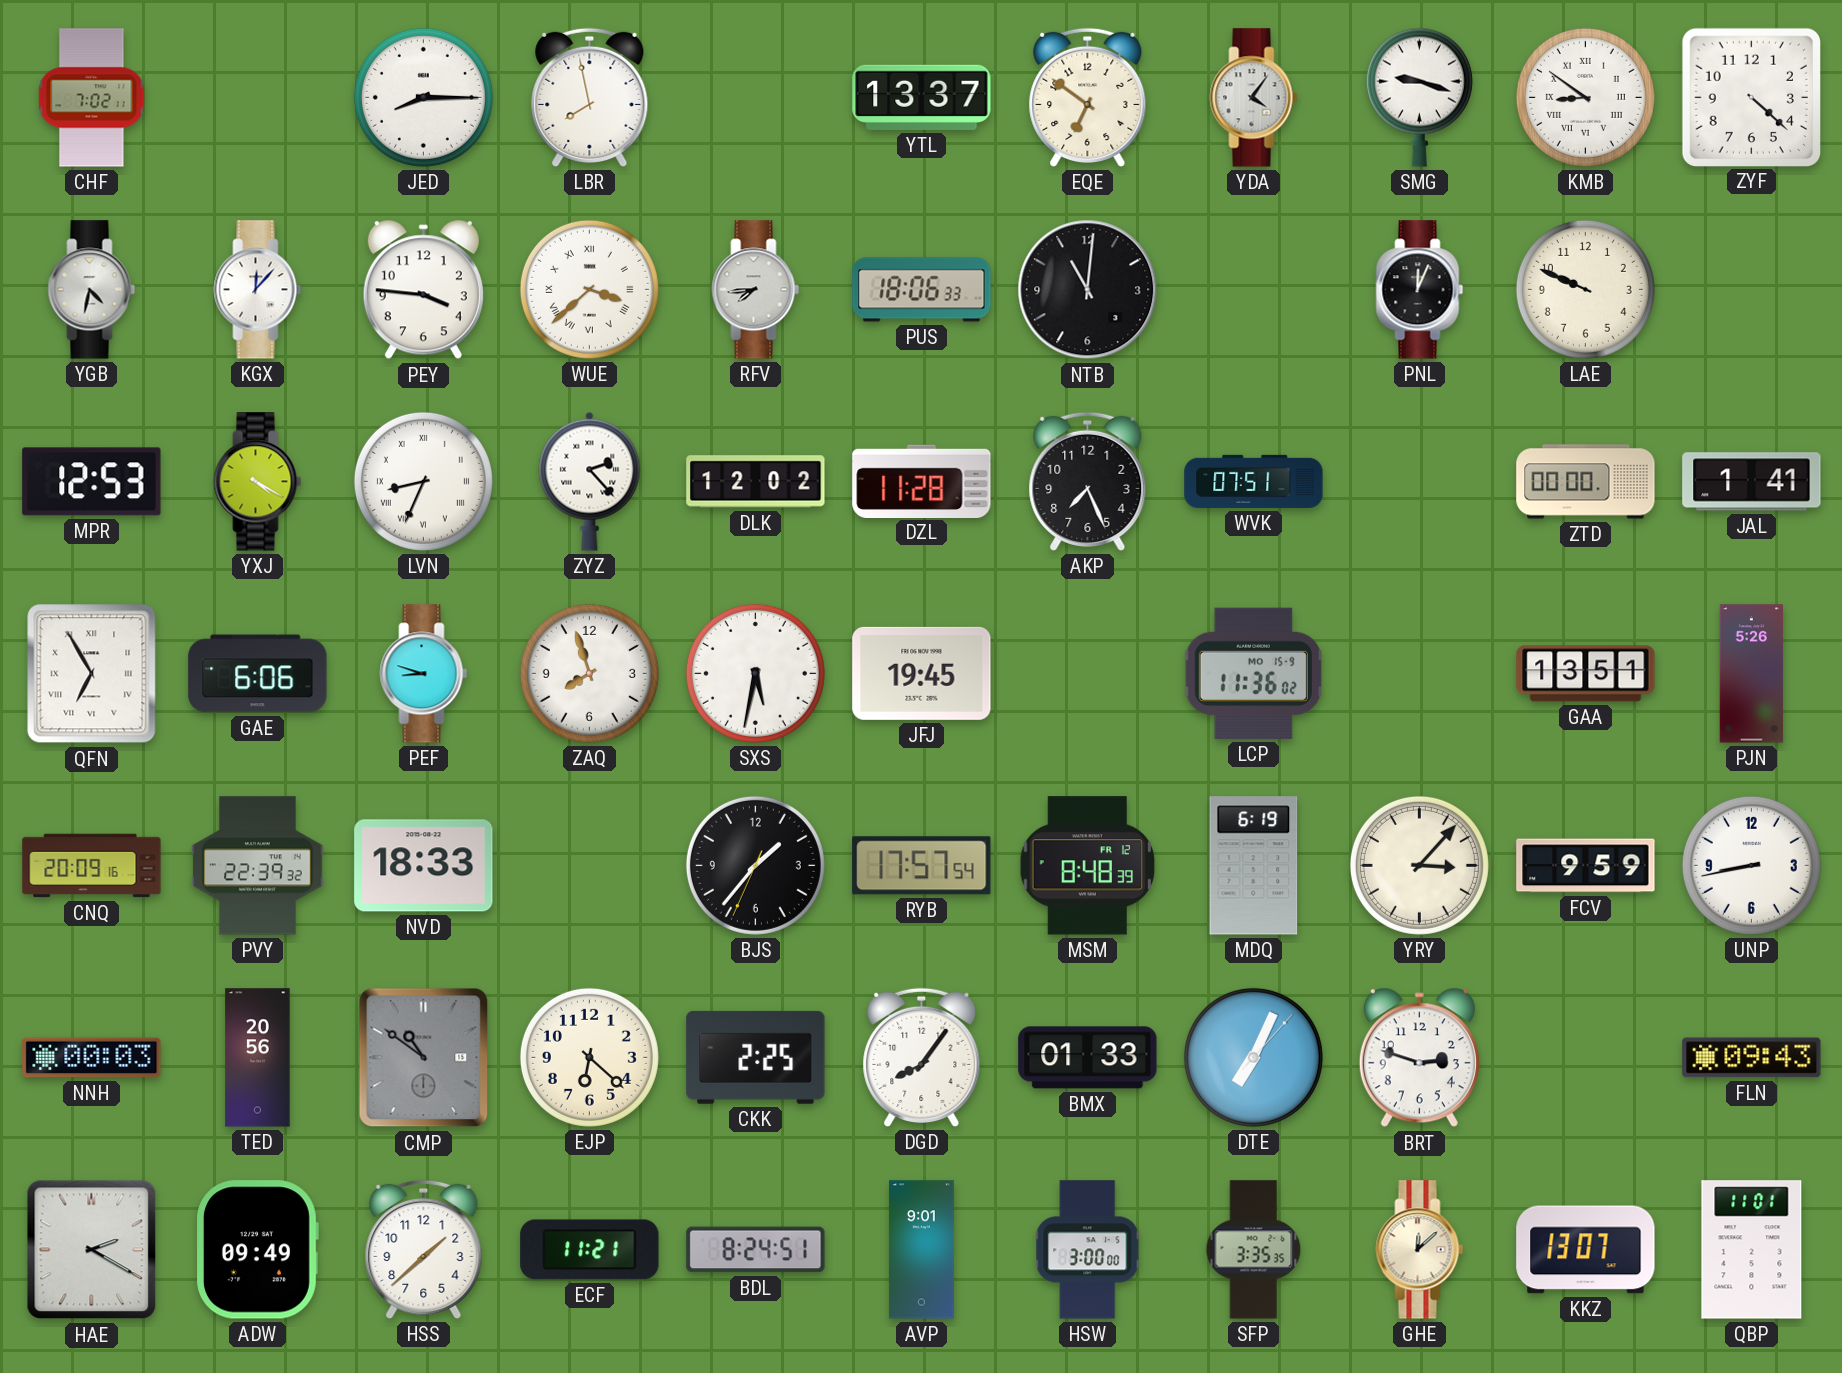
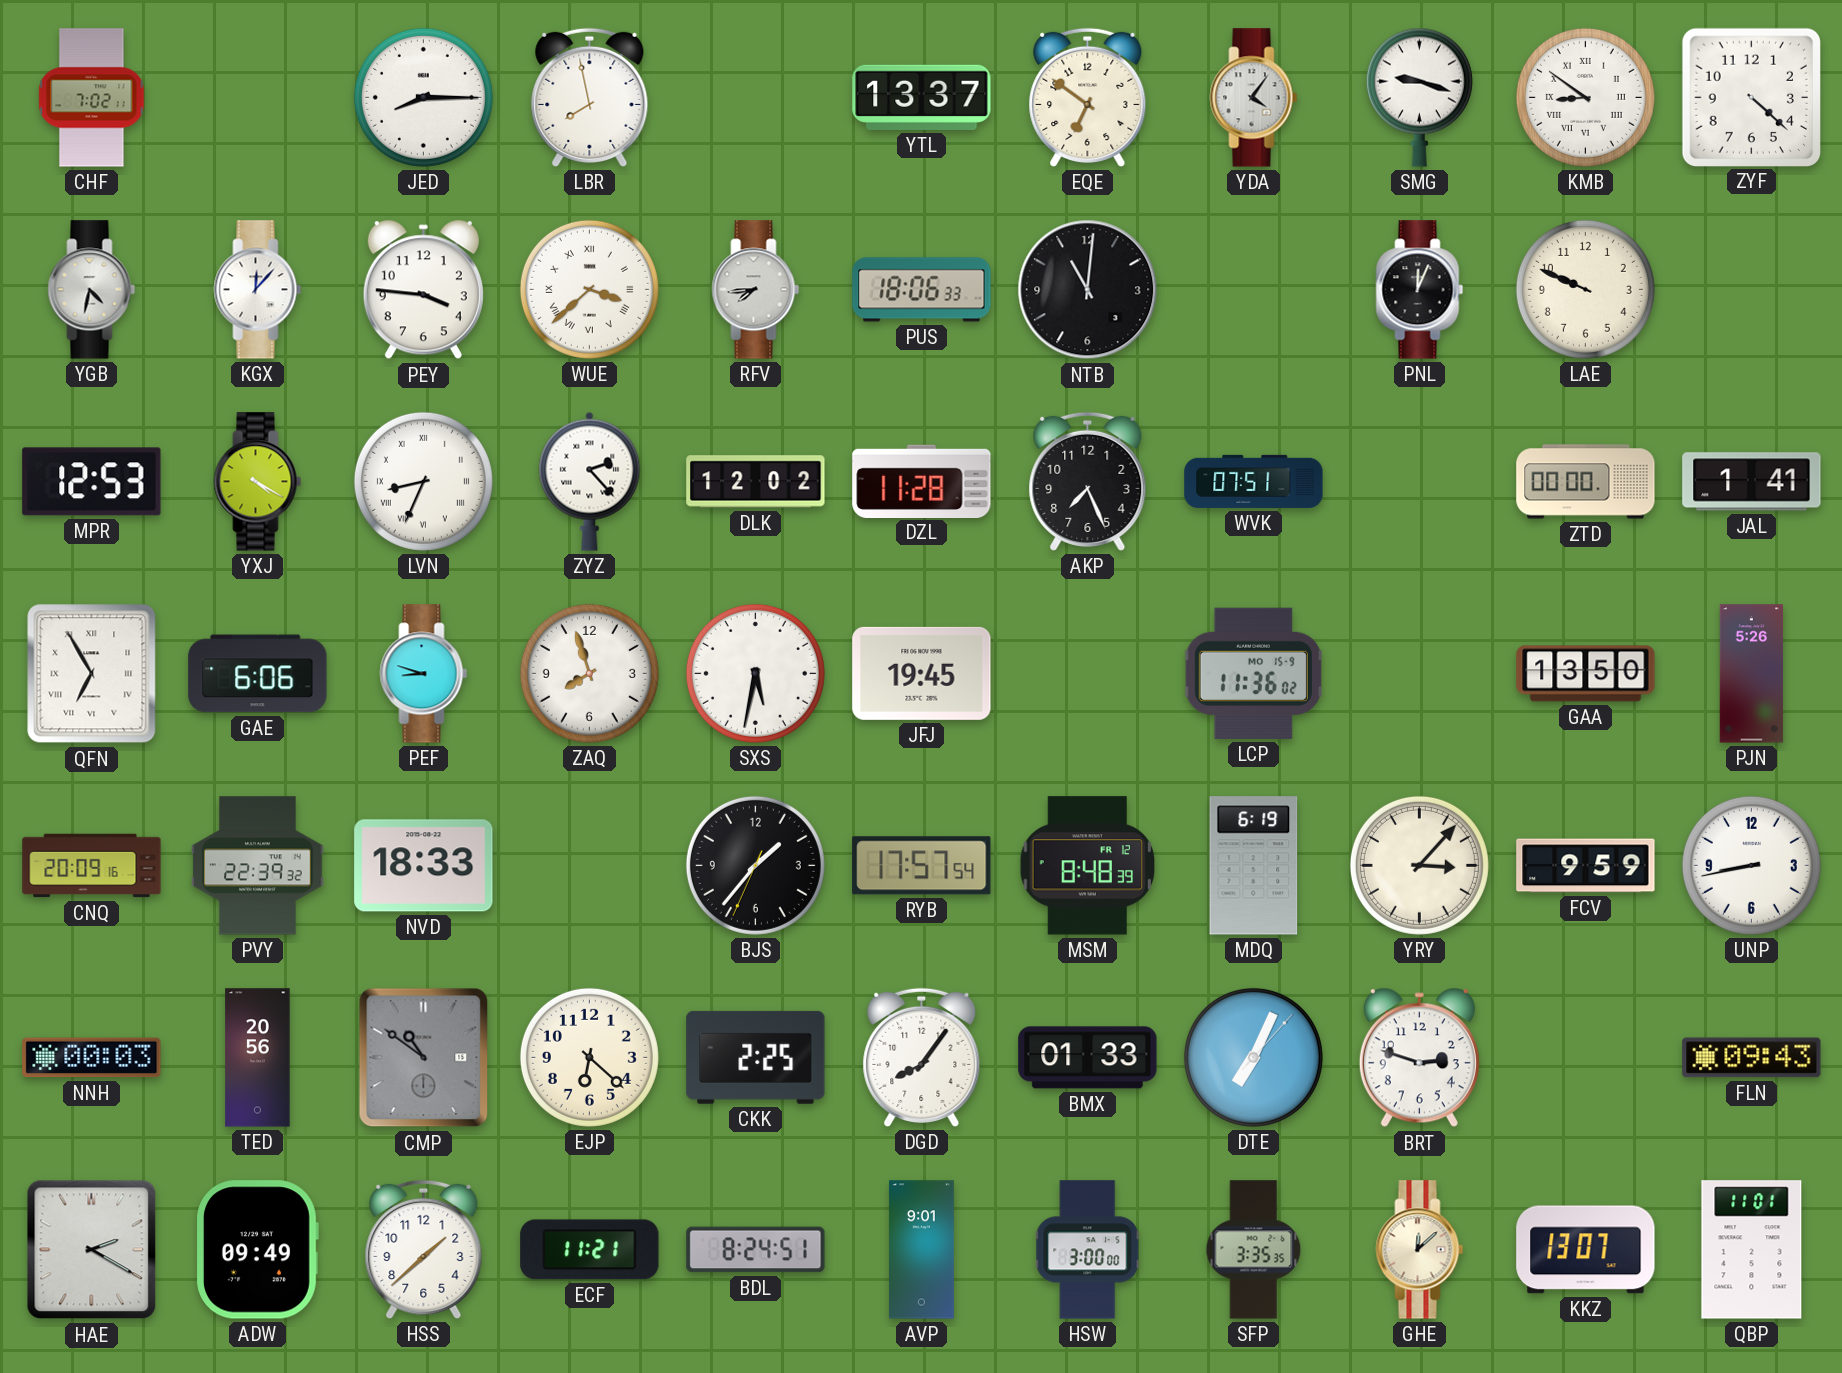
GAA: 13:51 -> 13:50 (1586, 674)
